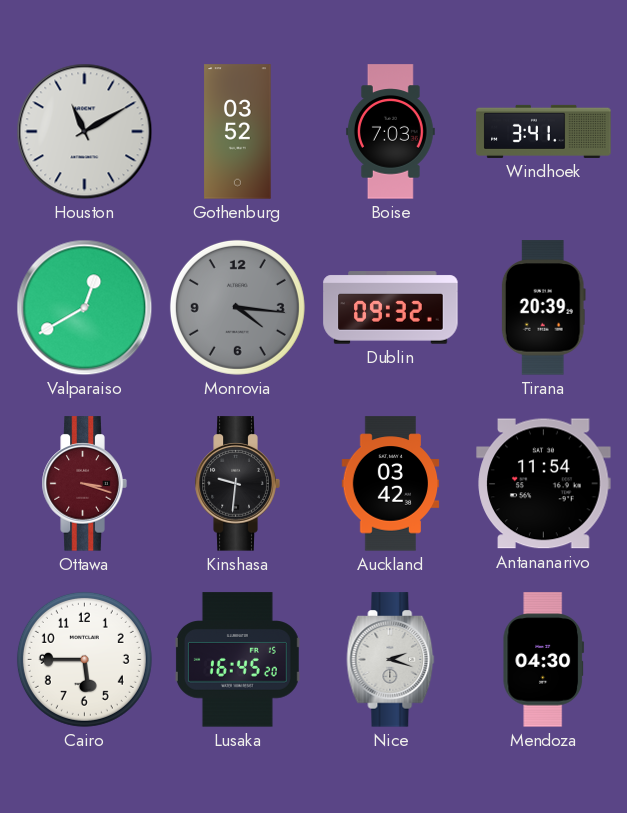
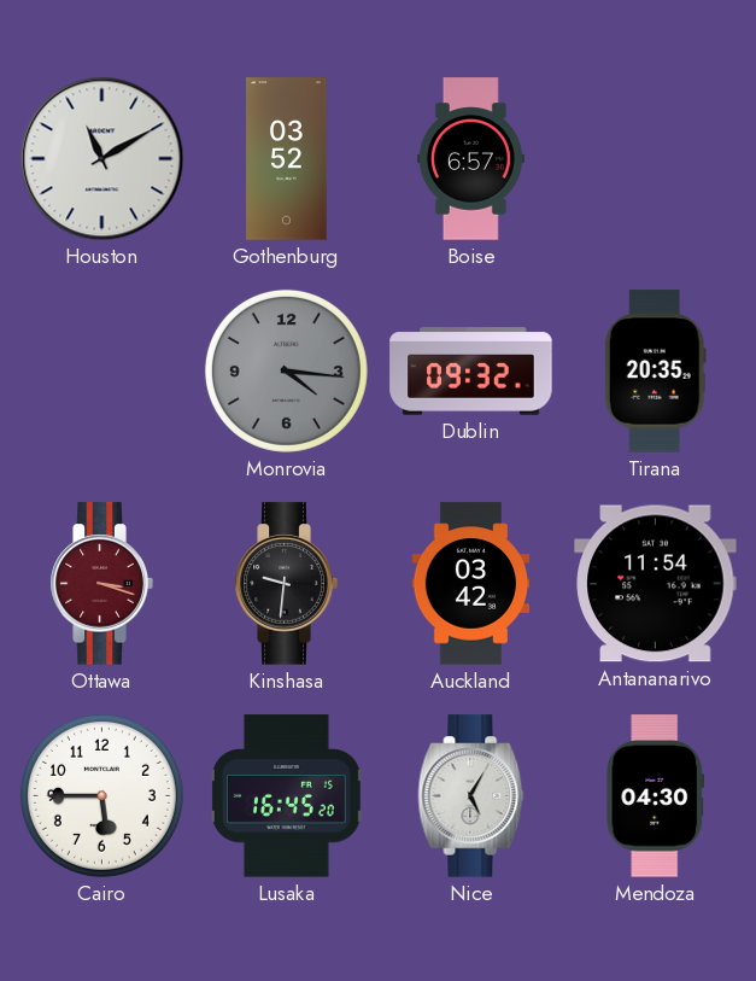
Boise: 7:03 -> 6:57 (470, 159)
Windhoek: 3:41 -> none (544, 131)
Valparaiso: 12:40 -> none (85, 308)
Tirana: 20:39 -> 20:35 (655, 372)
Nice: 2:18 -> 5:05 (471, 796)
